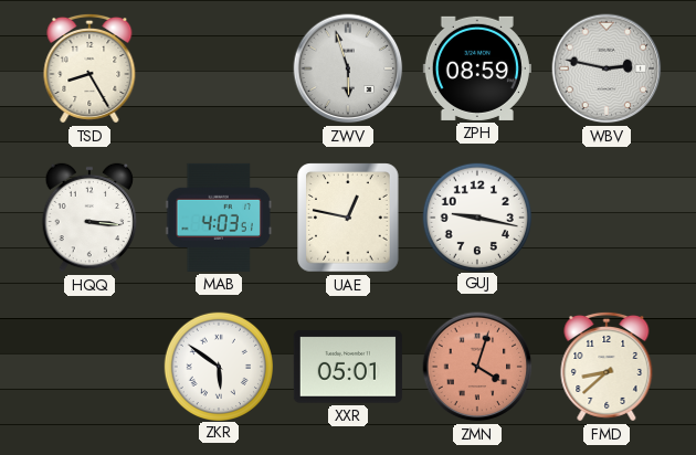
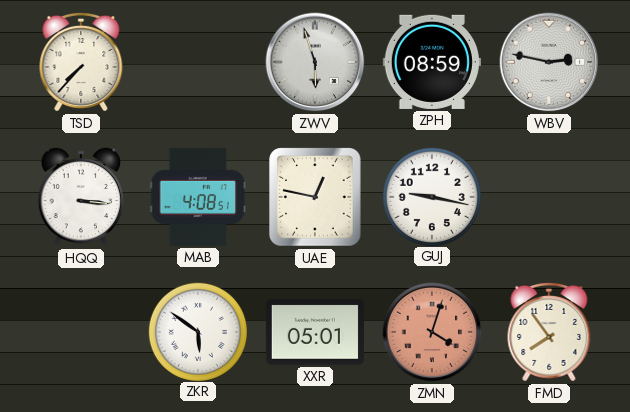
TSD: 8:25 -> 7:37 (81, 62)
MAB: 4:03 -> 4:08 (198, 197)
FMD: 8:38 -> 7:54 (549, 332)
